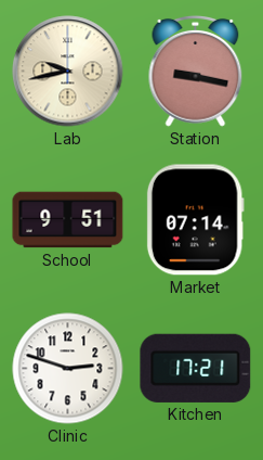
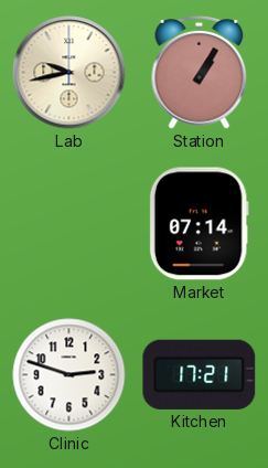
Station: 9:17 -> 1:05 (200, 72)
School: 9:51 -> none (68, 220)
